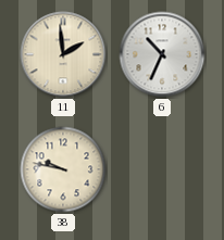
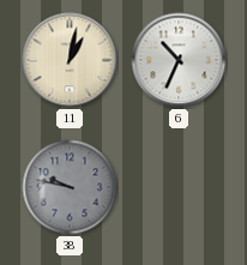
11: 1:59 -> 1:02 (70, 60)
38 dial: cream -> grey (70, 187)
